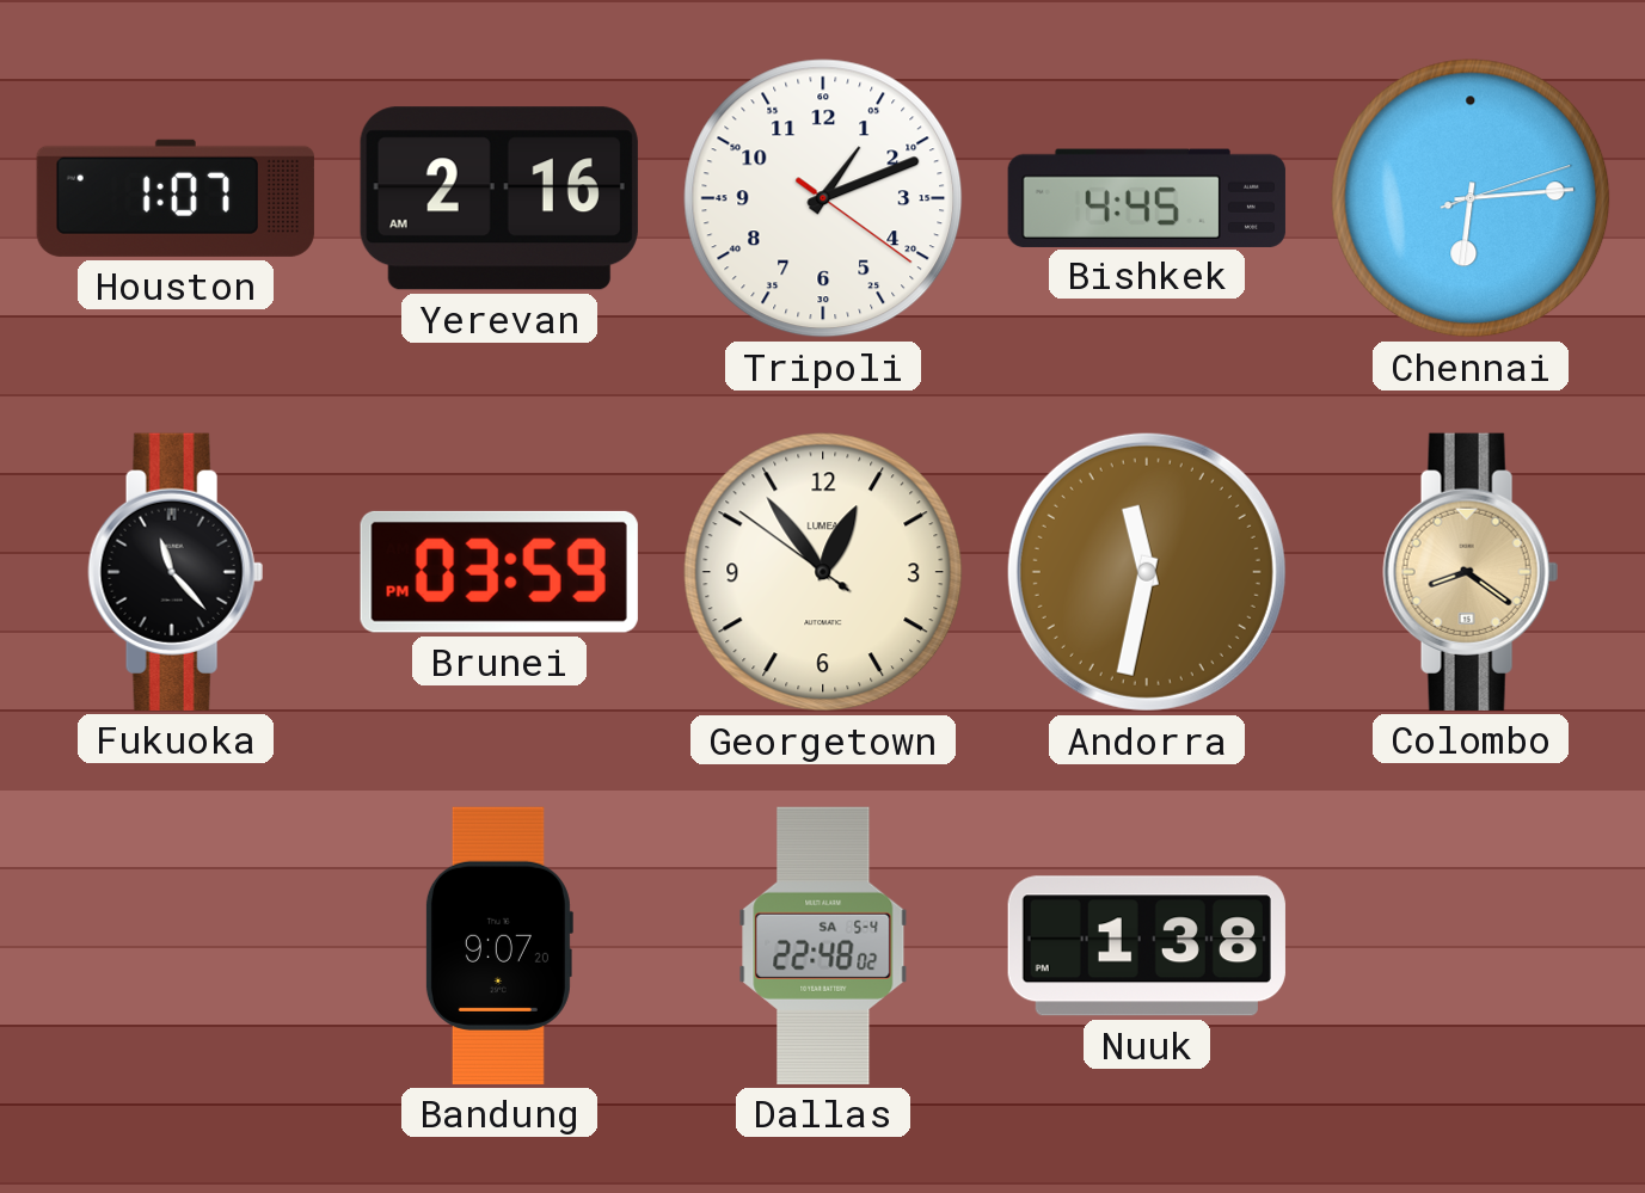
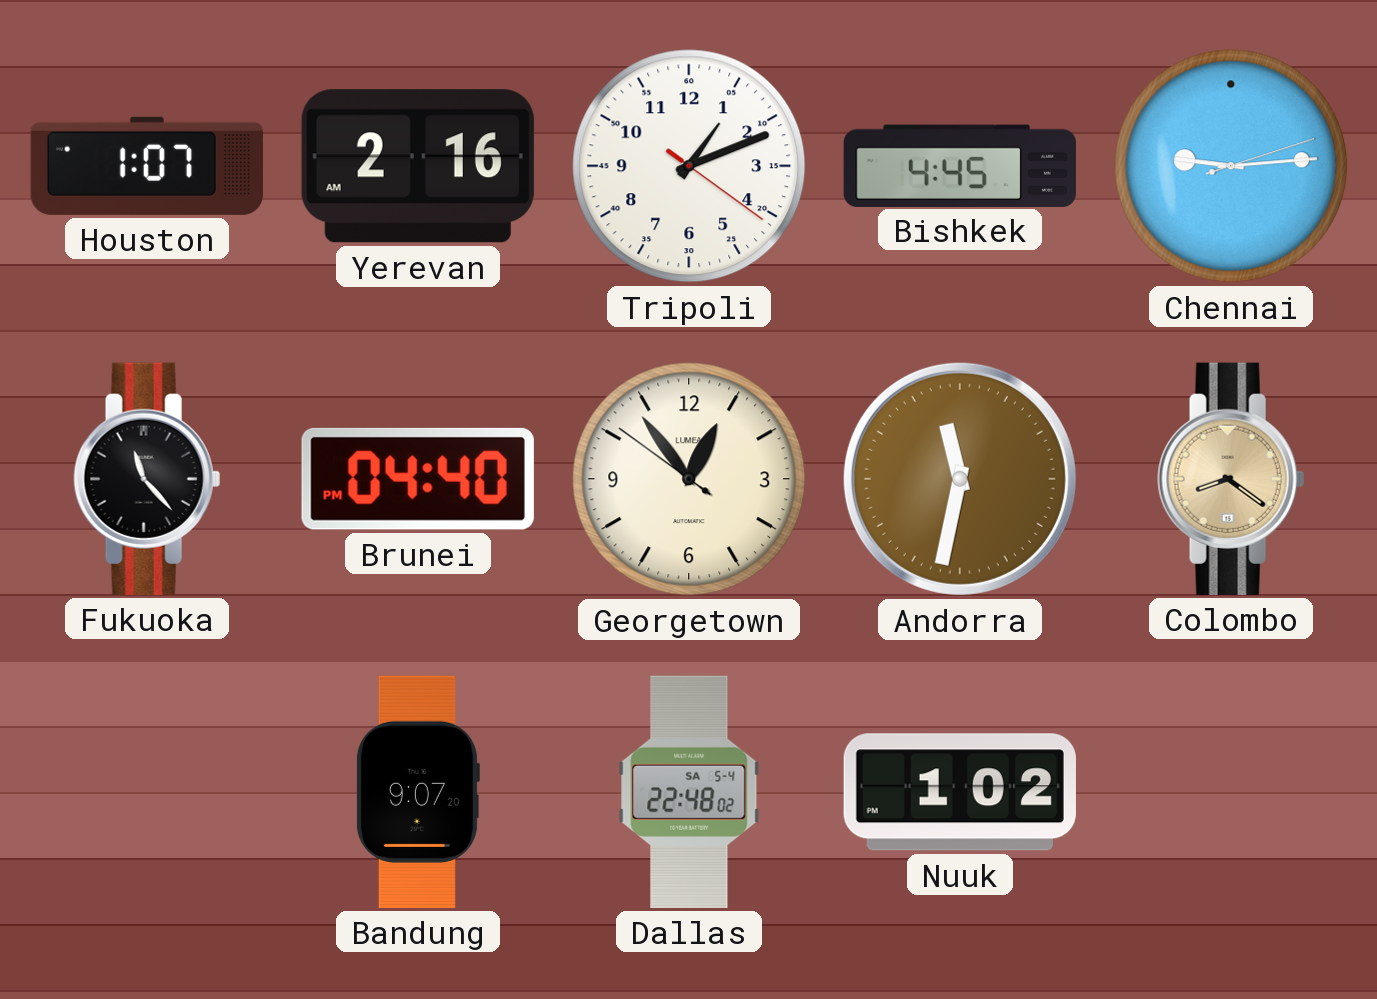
Chennai: 6:14 -> 9:14 (1231, 166)
Brunei: 03:59 -> 04:40 (418, 479)
Nuuk: 1:38 -> 1:02 (960, 792)
